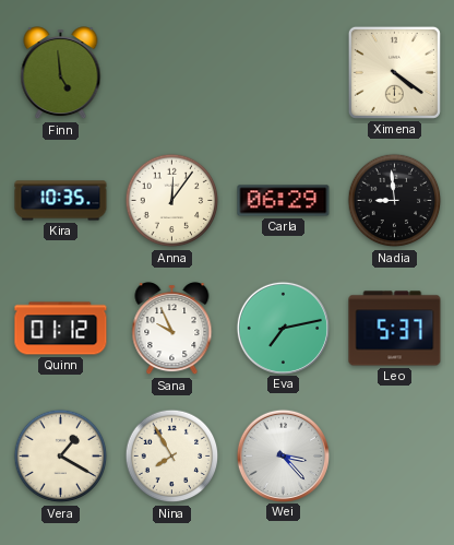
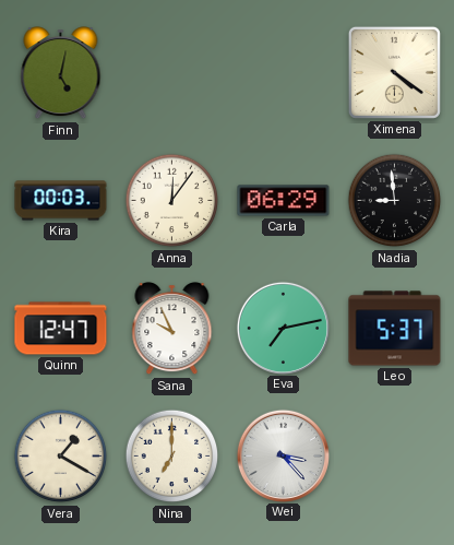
Finn: 4:59 -> 5:02 (61, 73)
Kira: 10:35 -> 00:03 (61, 201)
Quinn: 01:12 -> 12:47 (61, 329)
Nina: 7:55 -> 7:00 (172, 457)
